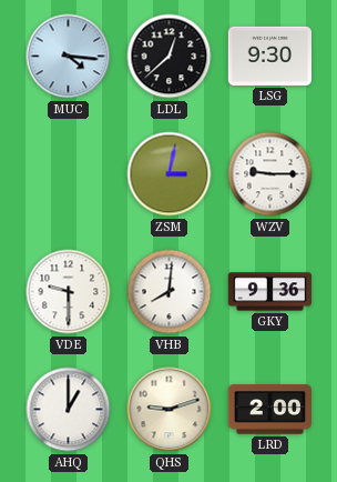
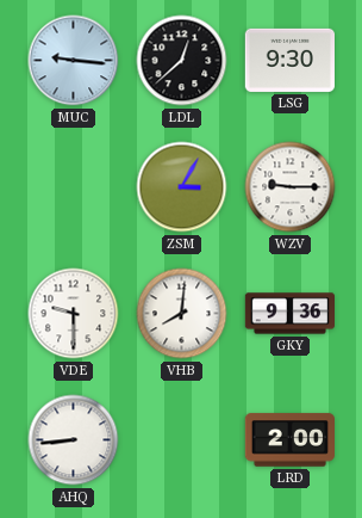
MUC: 4:16 -> 9:16 (74, 61)
ZSM: 3:02 -> 3:05 (182, 187)
AHQ: 1:00 -> 8:44 (74, 440)
QHS: 9:12 -> none (170, 410)
